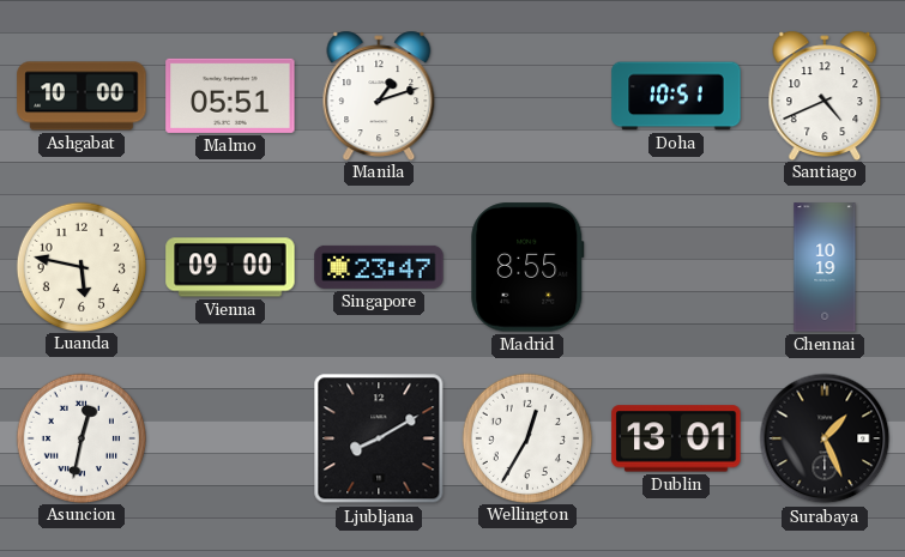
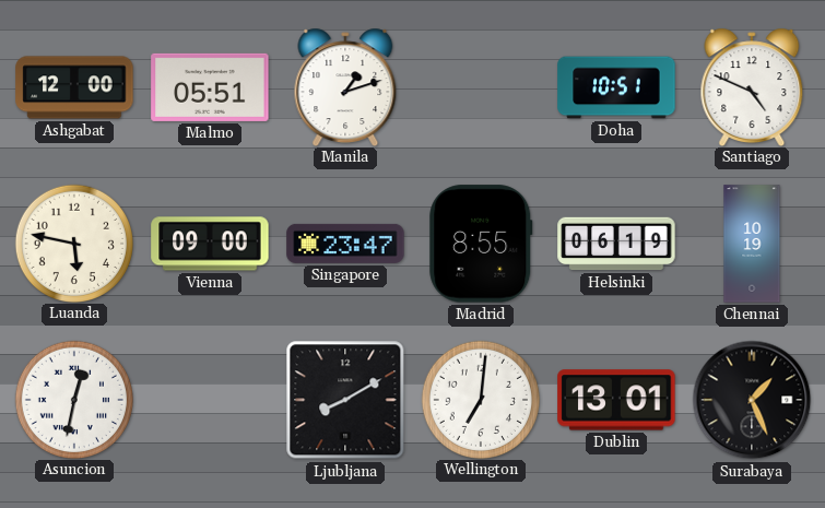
Ashgabat: 10:00 -> 12:00 (74, 87)
Santiago: 4:41 -> 4:49 (752, 86)
Helsinki: none -> 06:19 (616, 244)
Wellington: 12:35 -> 7:01 (480, 399)
